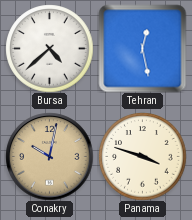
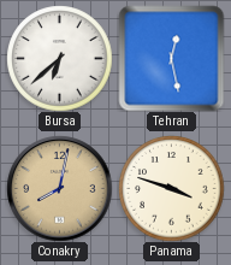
Bursa: 4:38 -> 6:38 (59, 58)
Conakry: 10:02 -> 8:02 (59, 188)
